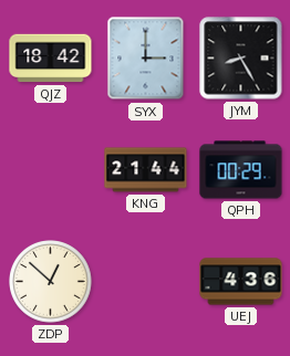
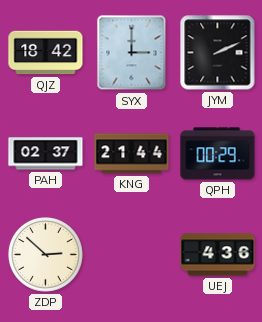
JYM: 8:25 -> 2:11 (218, 53)
PAH: none -> 02:37 (46, 154)
ZDP: 12:52 -> 2:52 (46, 255)
